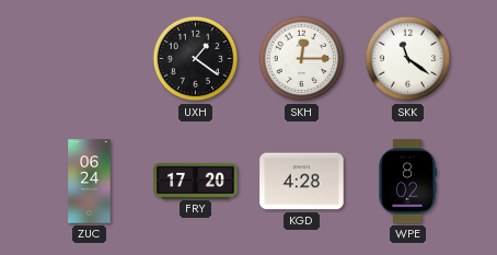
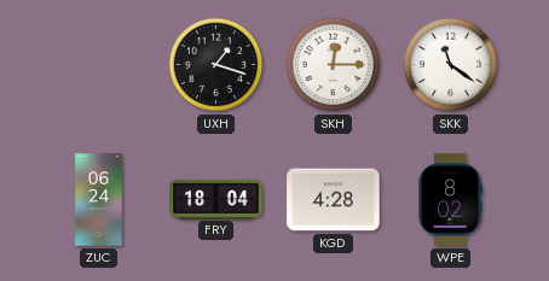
UXH: 1:21 -> 1:18 (216, 65)
FRY: 17:20 -> 18:04 (216, 199)
